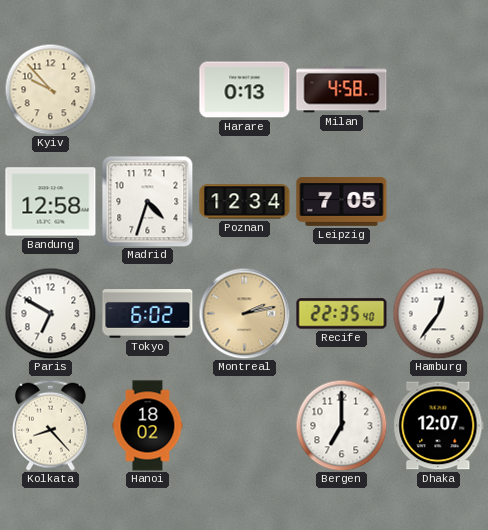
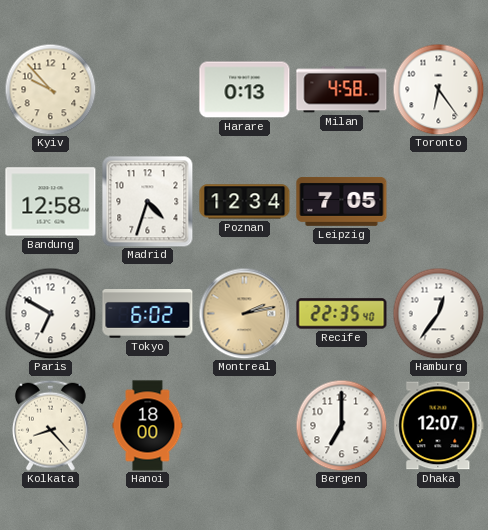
Toronto: none -> 6:24 (438, 89)
Hanoi: 18:02 -> 18:00 (148, 426)
